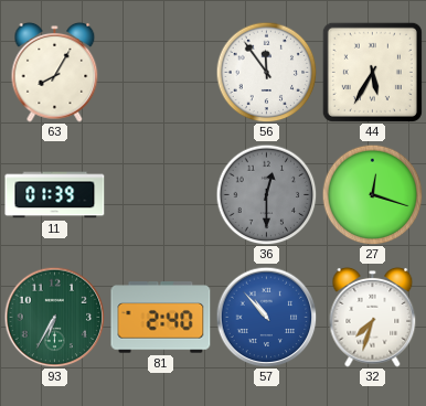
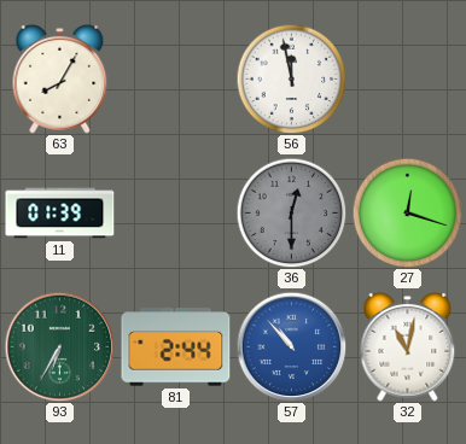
56: 11:54 -> 11:58 (291, 78)
44: 5:35 -> none (372, 72)
81: 2:40 -> 2:44 (176, 347)
32: 7:33 -> 11:02 (408, 347)
